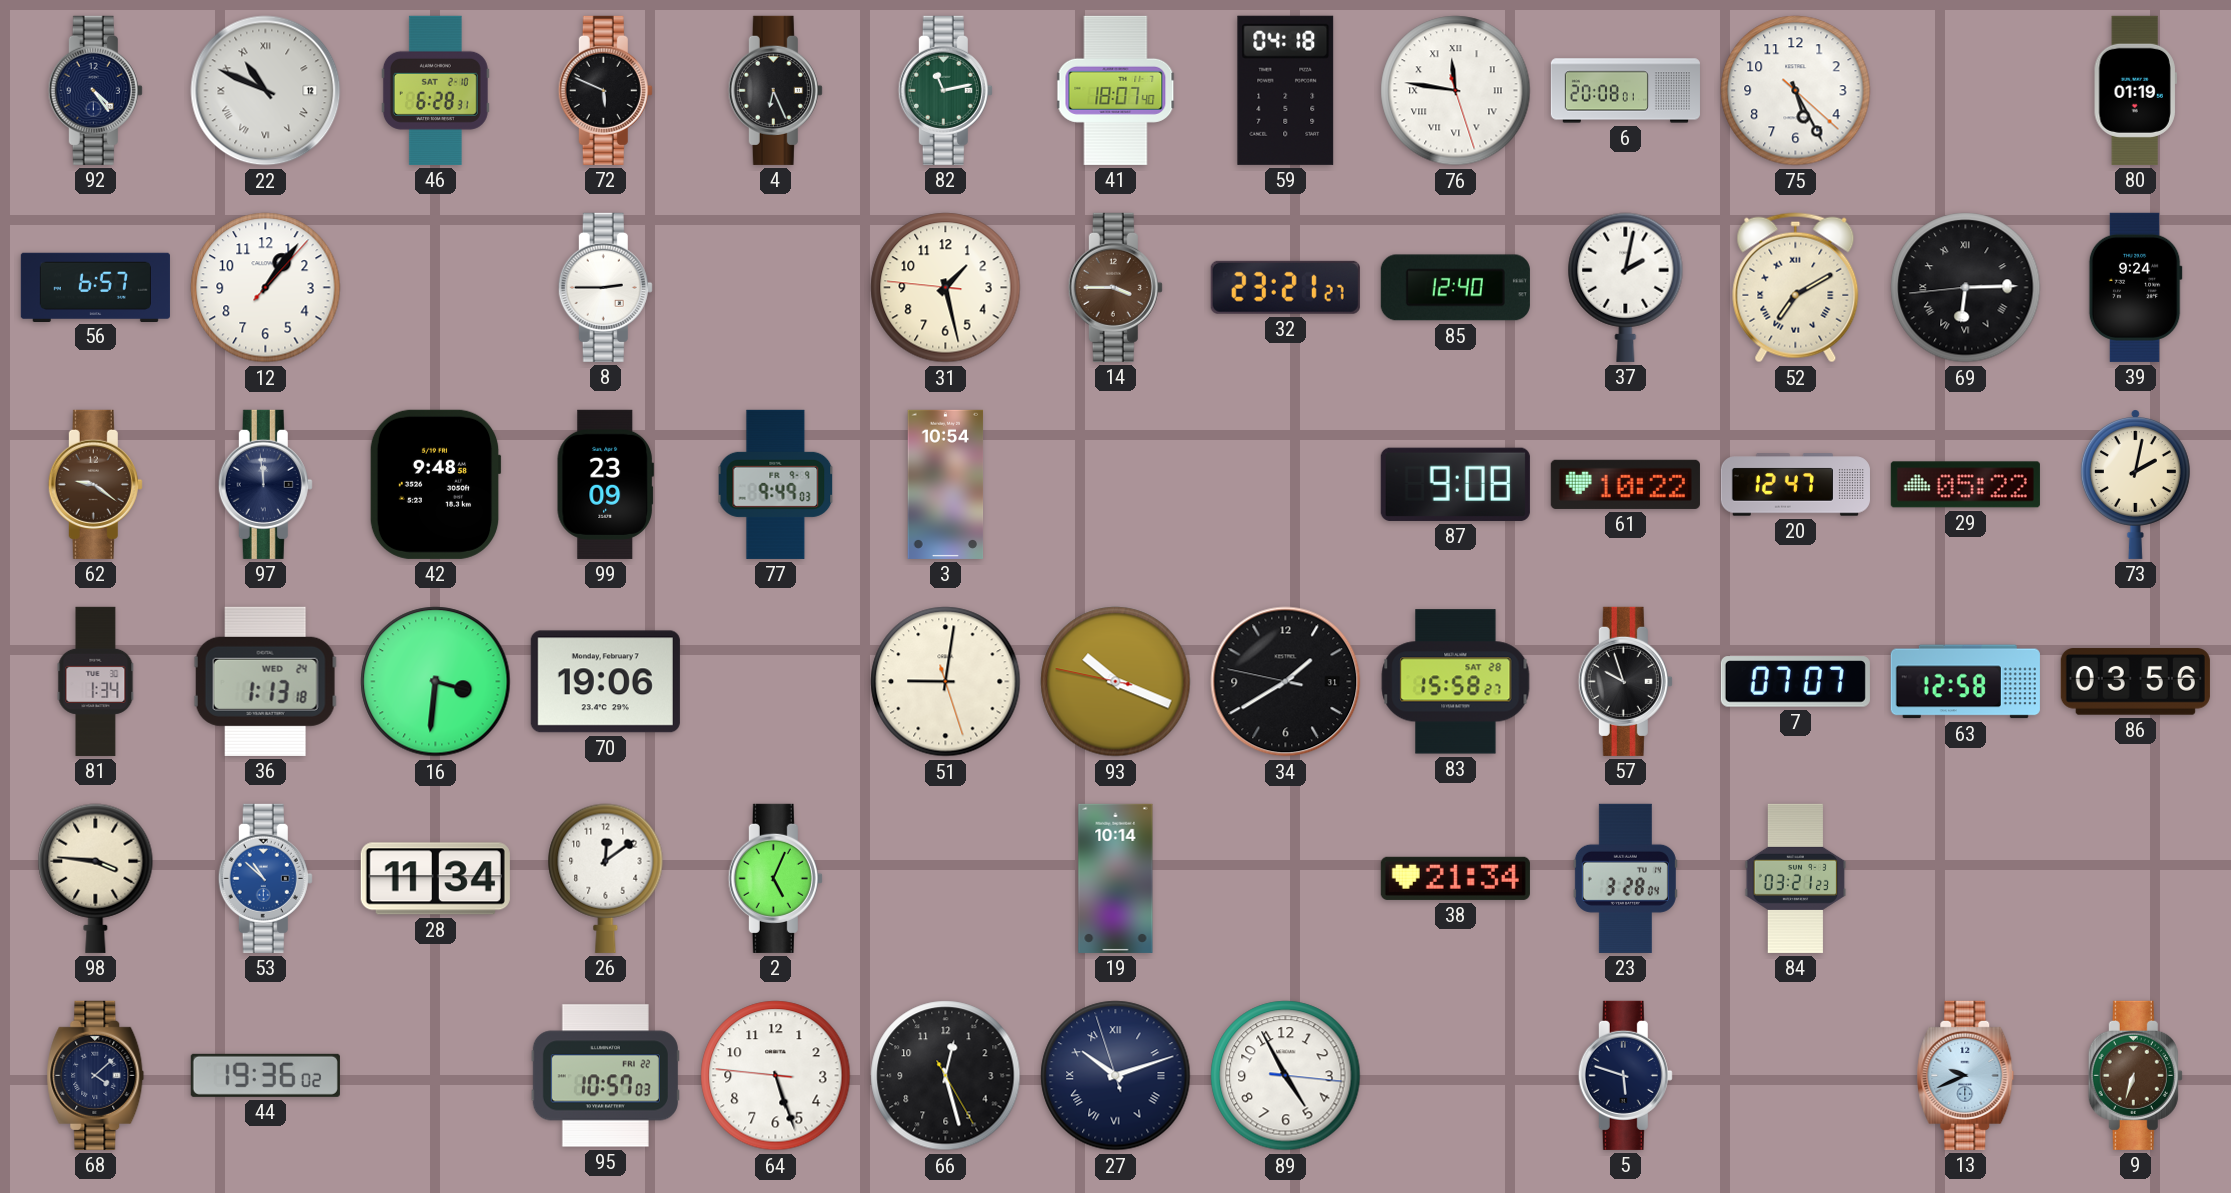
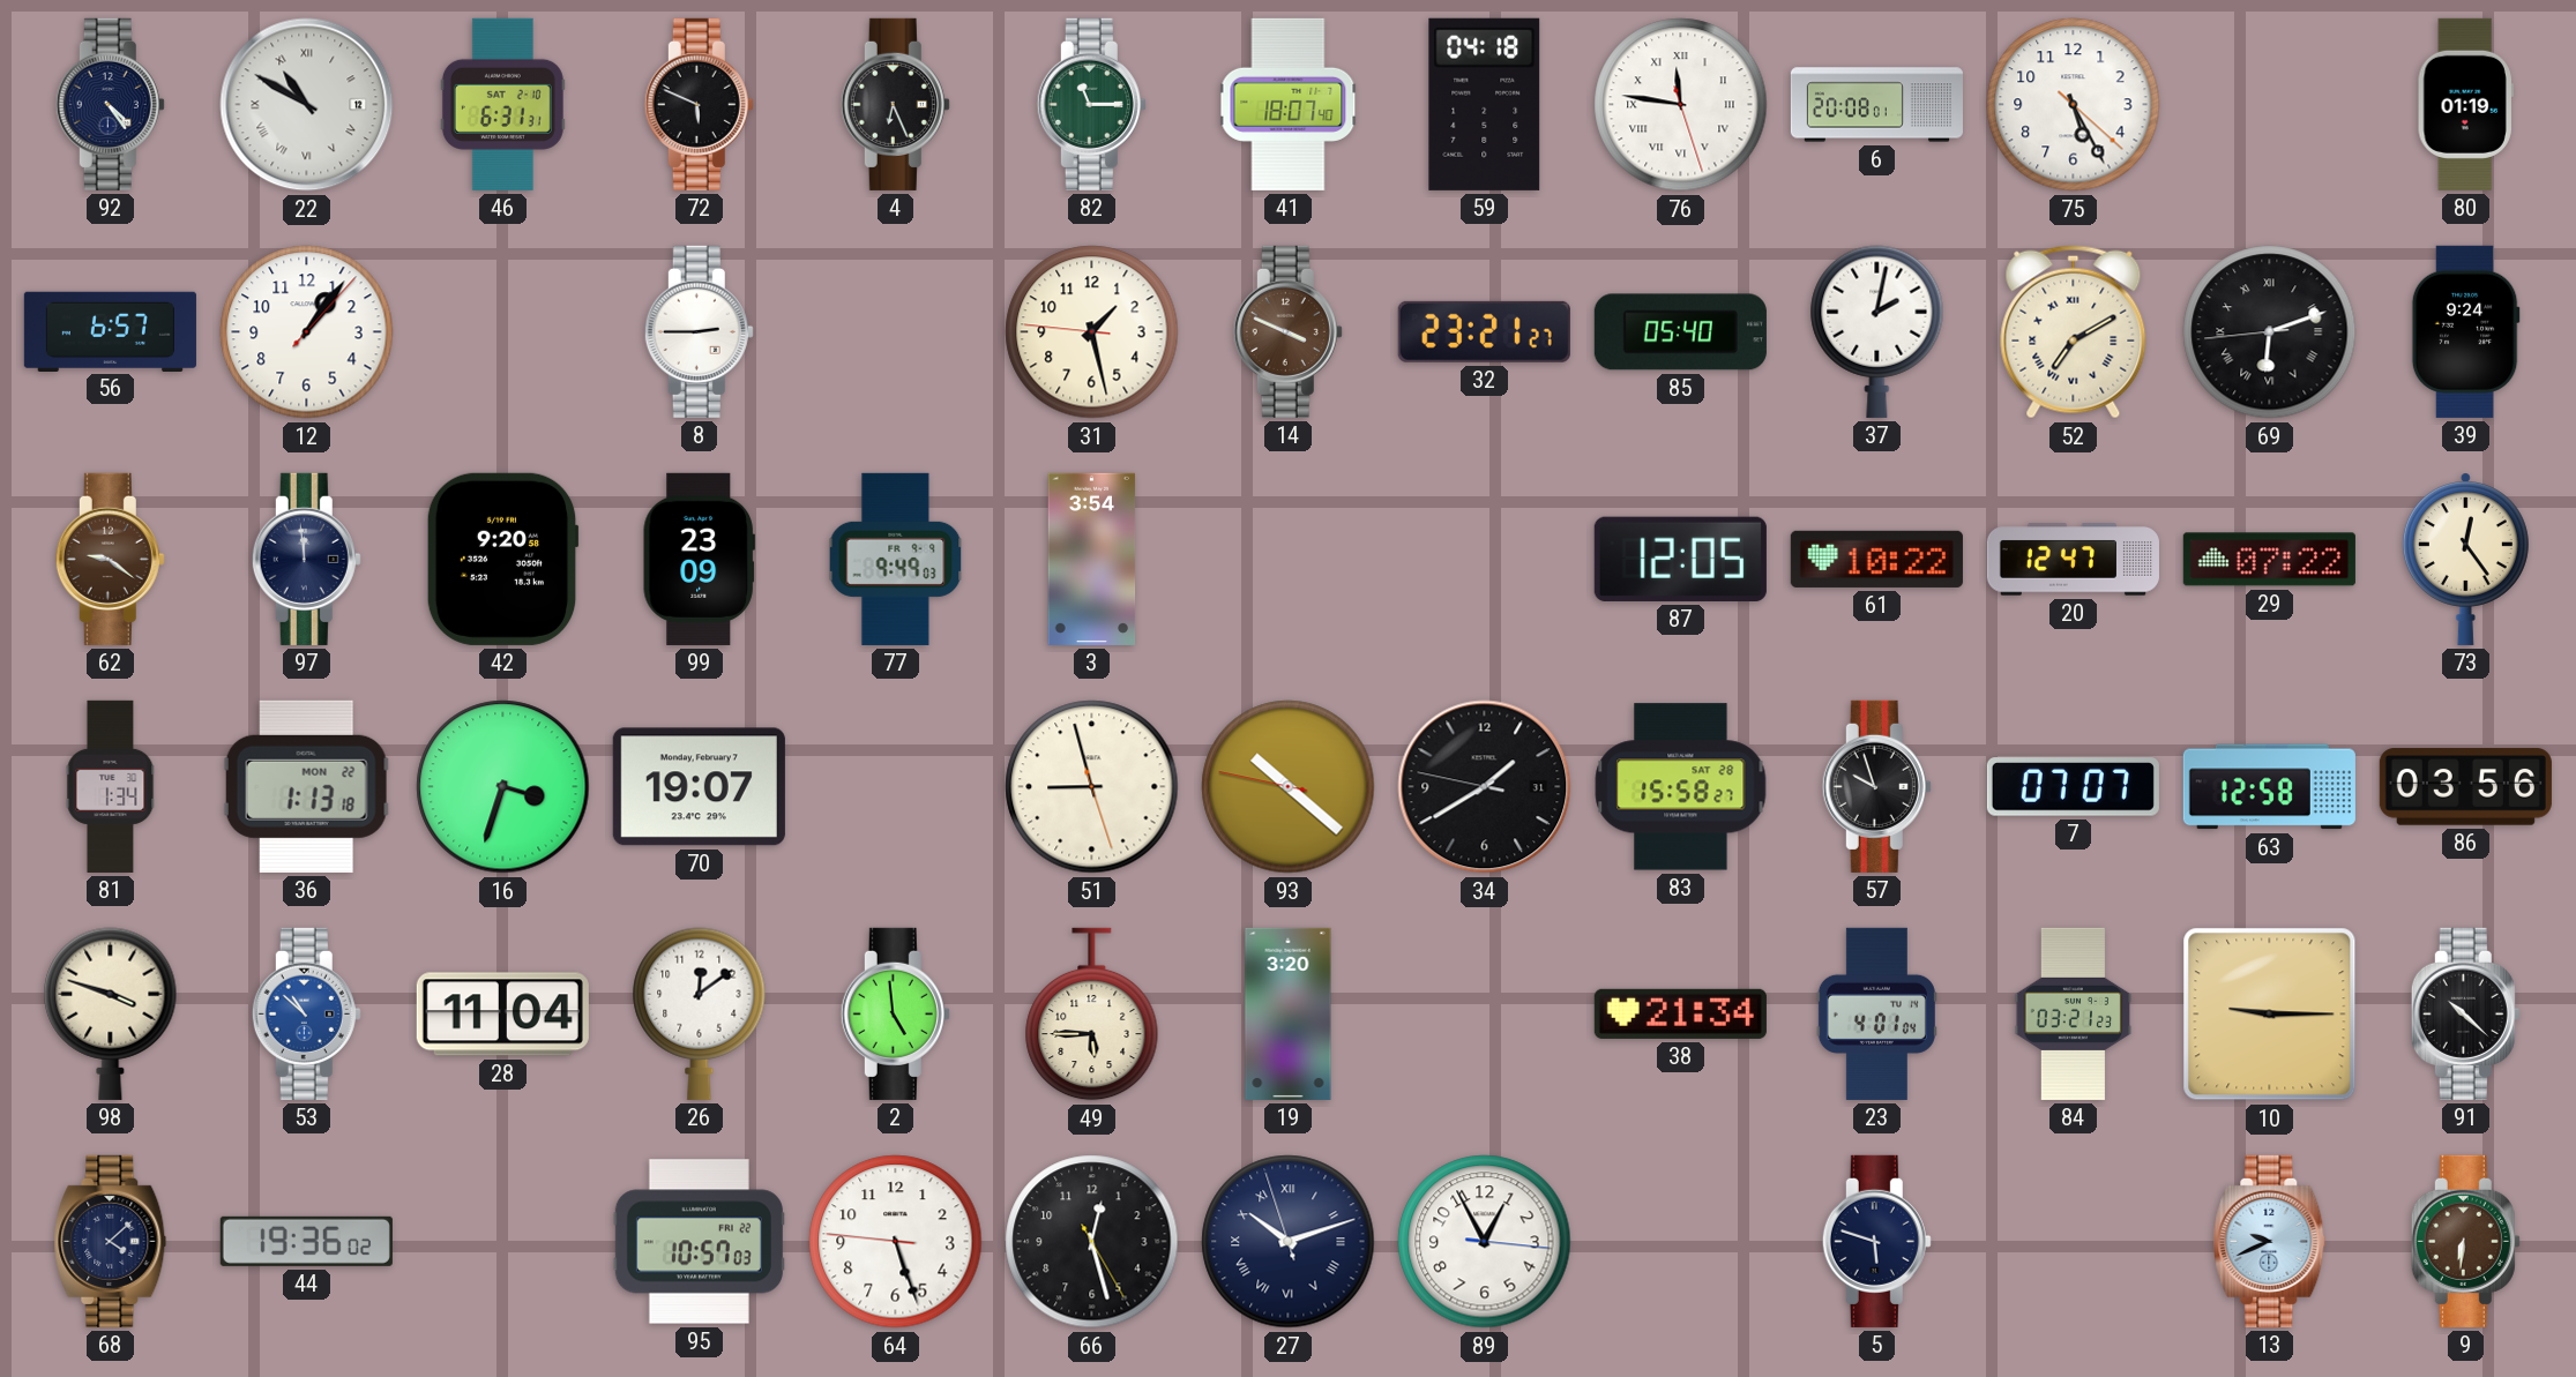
22: 10:49 -> 10:50 (307, 105)
46: 6:28 -> 6:31 (502, 104)
82: 11:13 -> 11:15 (1091, 104)
14: 3:45 -> 3:49 (1287, 331)
85: 12:40 -> 05:40 (1680, 332)
69: 6:14 -> 6:11 (2270, 332)
42: 9:48 -> 9:20 (502, 559)
3: 10:54 -> 3:54 (1092, 559)
87: 9:08 -> 12:05 (1680, 559)
29: 05:22 -> 07:22 (2269, 560)
73: 2:02 -> 12:24 (2465, 559)
36 date: WED 24 -> MON 22 (306, 786)
16: 3:31 -> 3:33 (503, 787)
70: 19:06 -> 19:07 (699, 787)
51: 9:01 -> 8:57 (1092, 787)
93: 10:18 -> 10:21 (1289, 787)
98: 3:46 -> 3:48 (111, 1013)
28: 11:34 -> 11:04 (502, 1015)
2: 5:04 -> 4:59 (895, 1013)
49: none -> 5:45 (1092, 1015)
19: 10:14 -> 3:20 (1289, 1013)
23: 3:28 -> 4:01 (1876, 1013)
10: none -> 9:15 (2270, 1015)
91: none -> 10:22 (2465, 1013)
89: 4:55 -> 12:55 (1485, 1242)
9: 6:33 -> 6:31 (2465, 1241)
